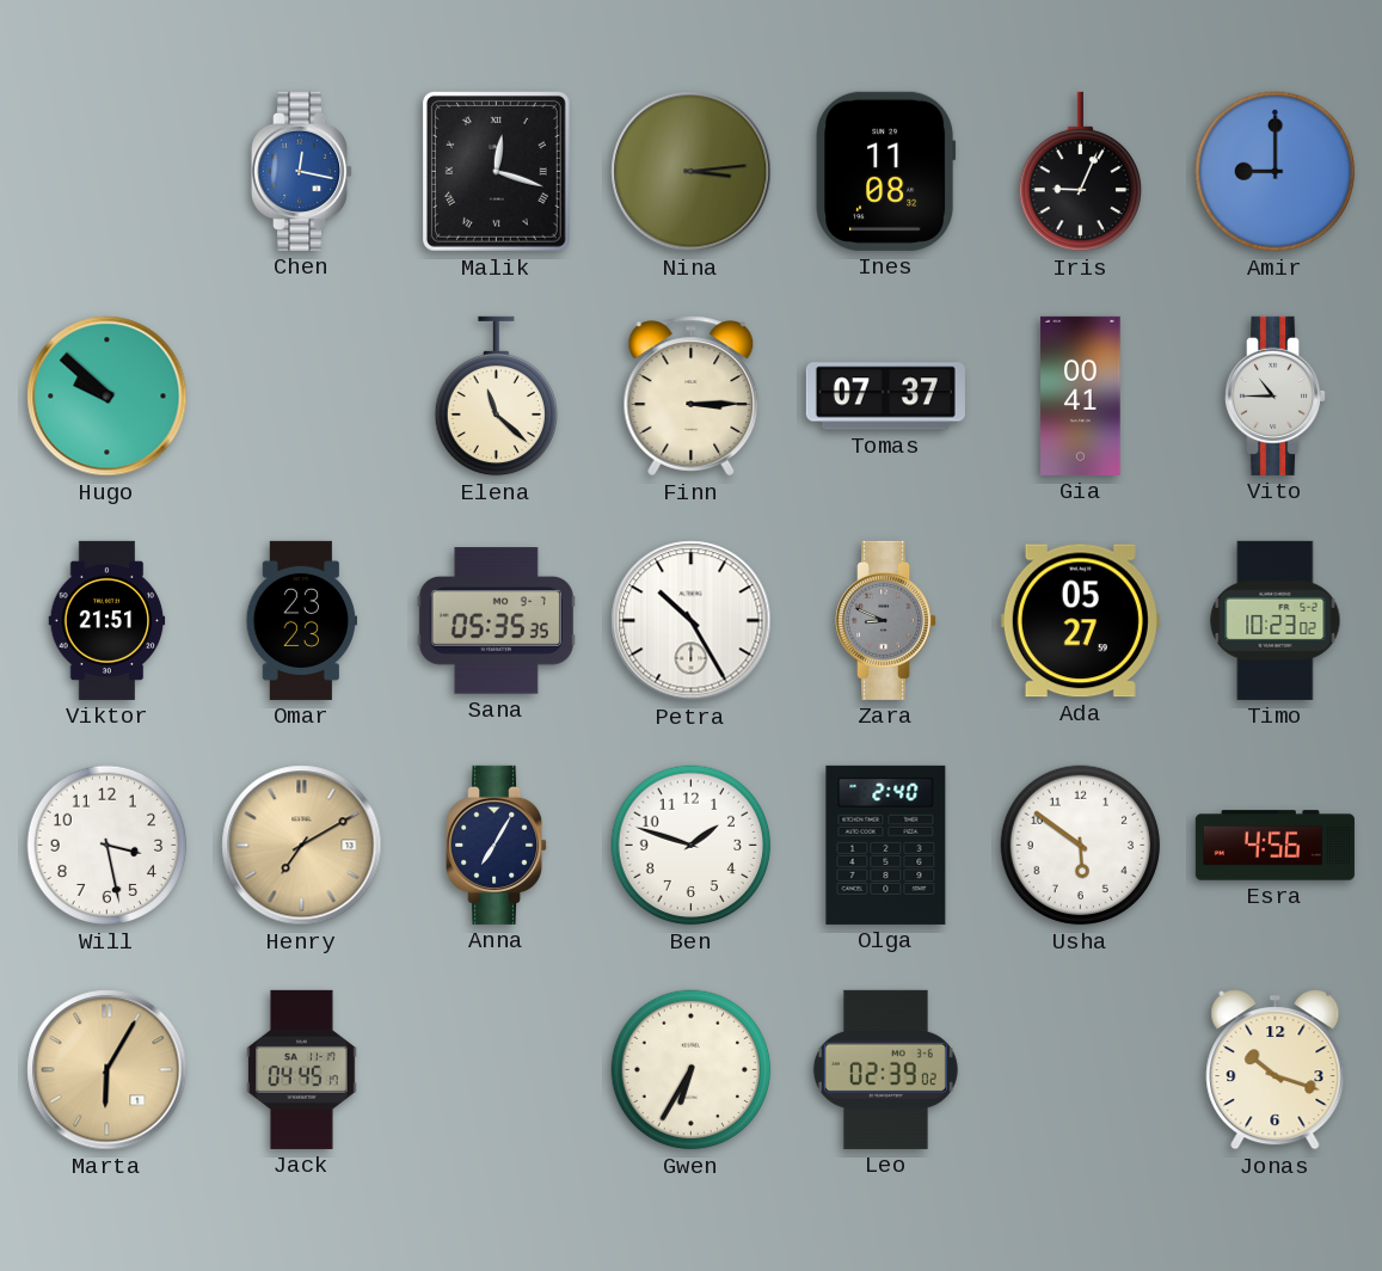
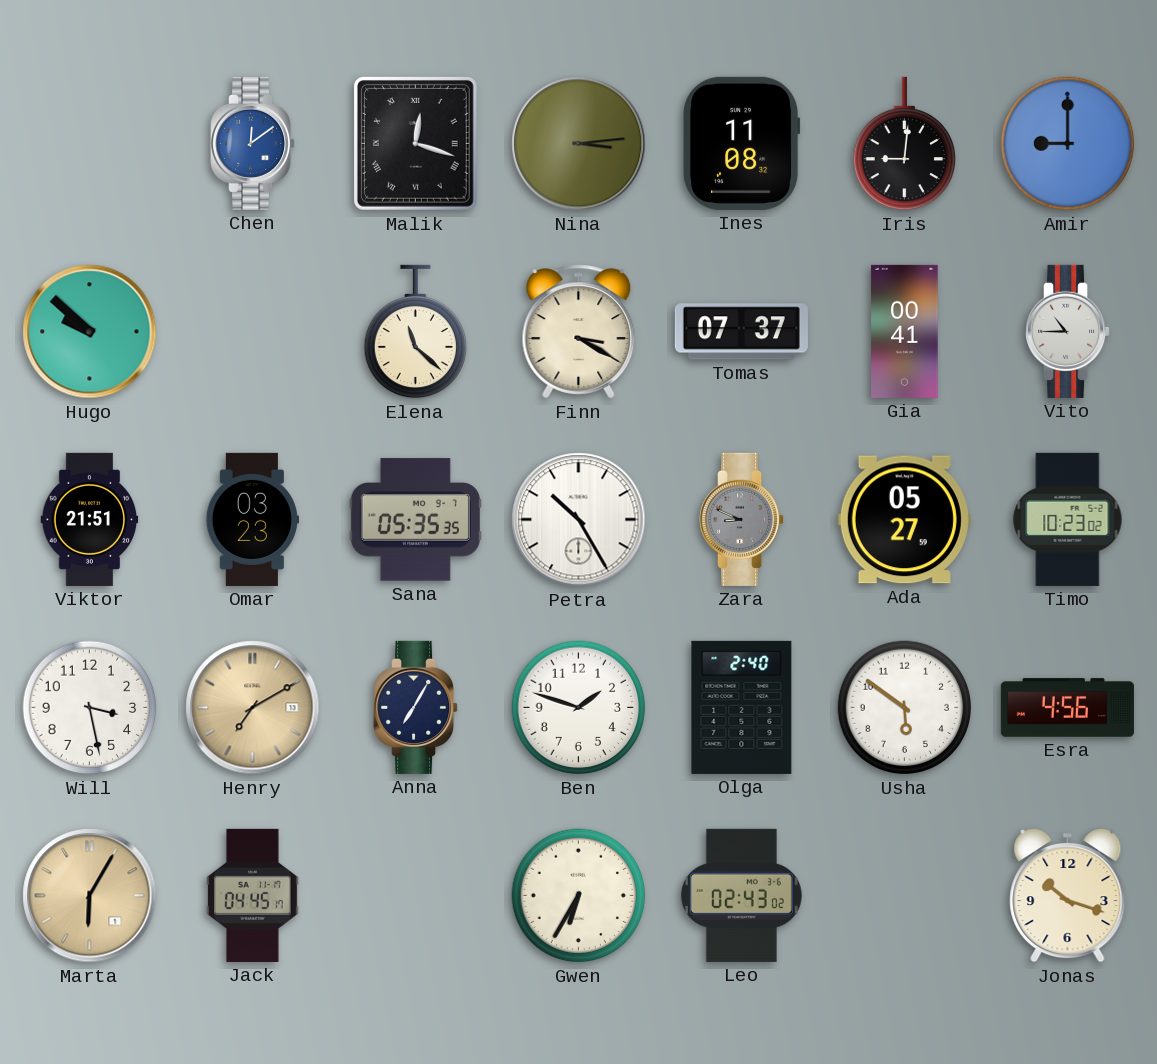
Chen: 12:17 -> 12:09 (253, 143)
Iris: 9:04 -> 9:01 (904, 144)
Finn: 3:15 -> 3:20 (579, 332)
Omar: 23:23 -> 03:23 (252, 519)
Leo: 02:39 -> 02:43 (741, 895)
